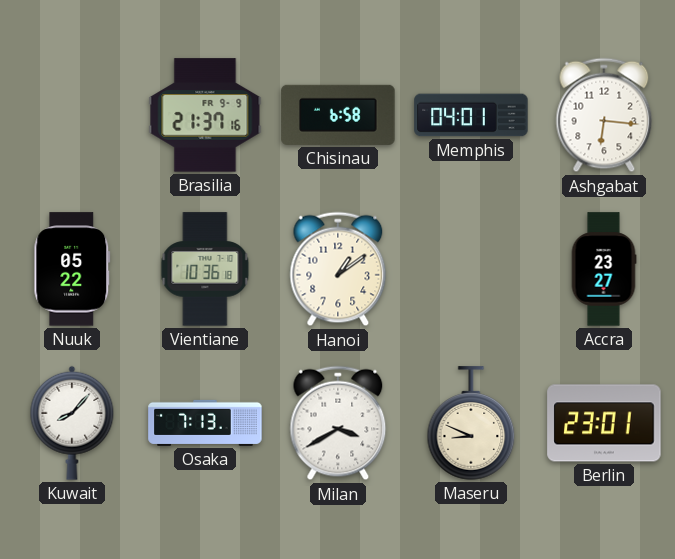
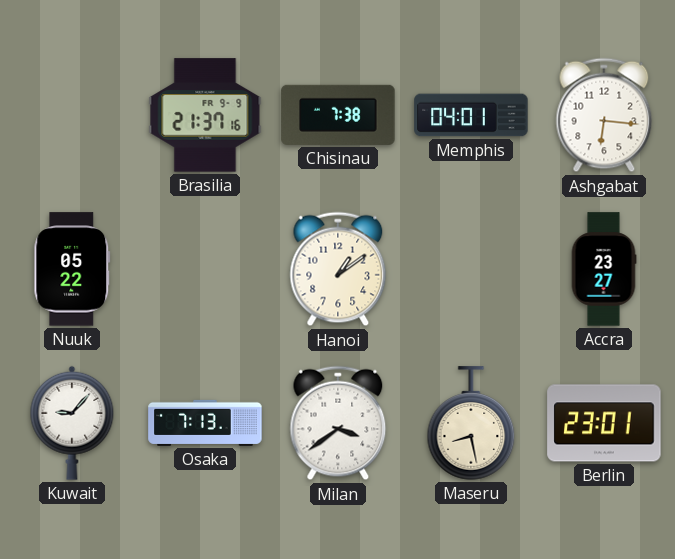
Chisinau: 6:58 -> 7:38 (338, 115)
Vientiane: 10:36 -> none (205, 269)
Kuwait: 8:07 -> 9:07 (72, 423)
Milan: 3:40 -> 3:39 (338, 423)
Maseru: 8:49 -> 8:28 (471, 423)
